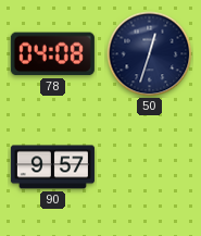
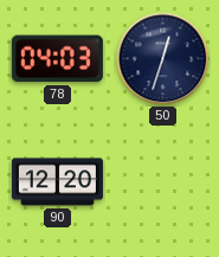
78: 04:08 -> 04:03 (57, 59)
90: 9:57 -> 12:20 (57, 182)
